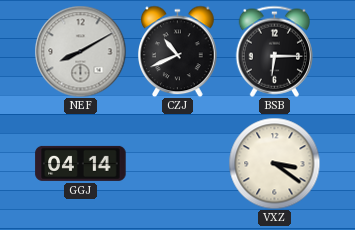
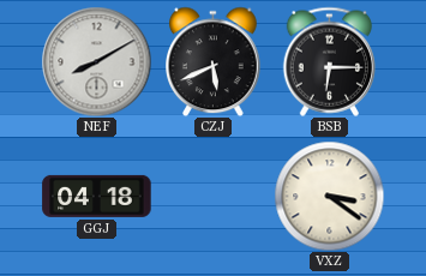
CZJ: 10:41 -> 5:41 (214, 61)
GGJ: 04:14 -> 04:18 (97, 196)
